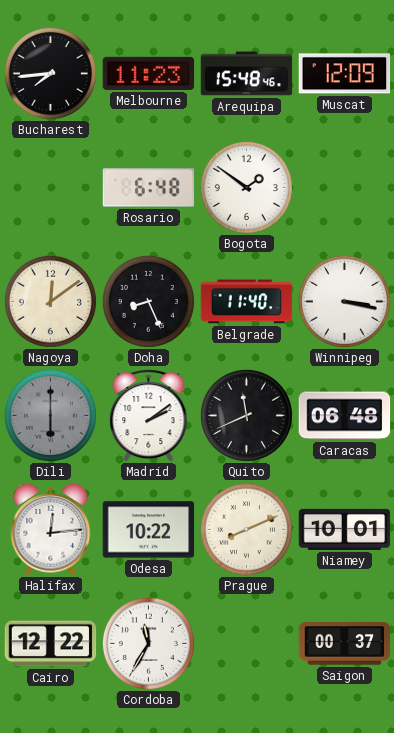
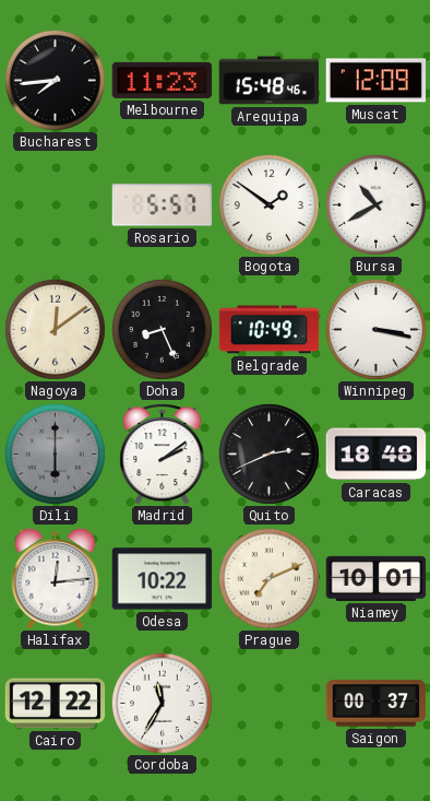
Rosario: 6:48 -> 5:57 (163, 205)
Bursa: none -> 10:40 (375, 204)
Belgrade: 11:40 -> 10:49 (270, 330)
Quito: 11:41 -> 2:41 (268, 453)
Caracas: 06:48 -> 18:48 (377, 455)
Prague: 8:11 -> 7:11 (268, 578)
